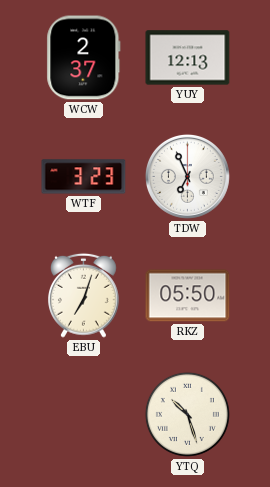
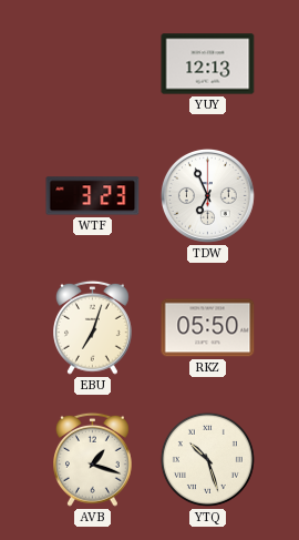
WCW: 2:37 -> none (84, 58)
AVB: none -> 1:18 (93, 459)
